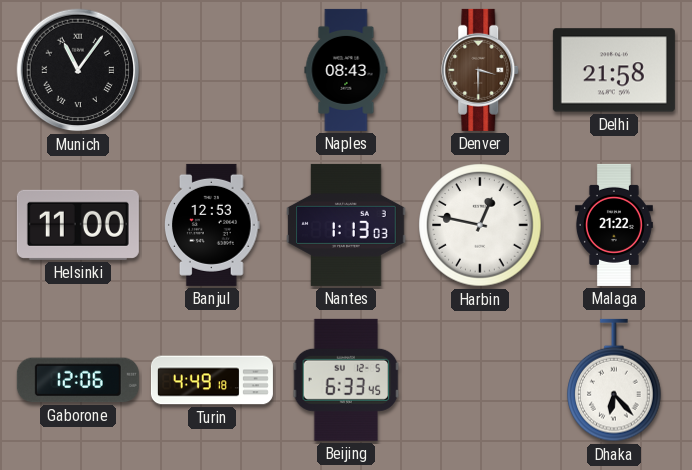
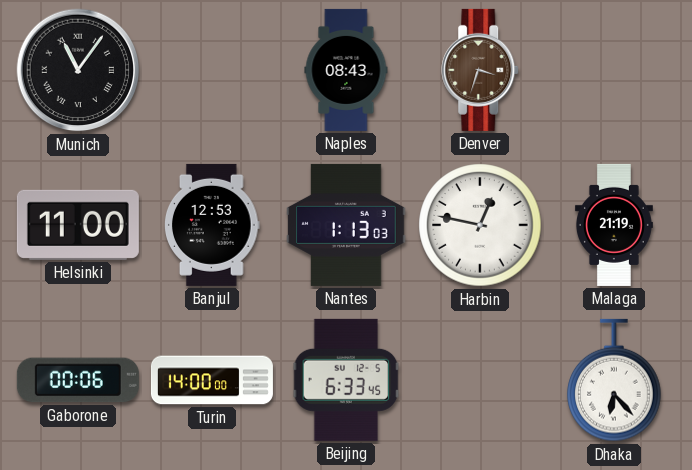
Denver: 3:30 -> 3:33 (481, 70)
Delhi: 21:58 -> none (614, 70)
Malaga: 21:22 -> 21:19 (614, 225)
Gaborone: 12:06 -> 00:06 (78, 380)
Turin: 4:49 -> 14:00 (212, 380)
